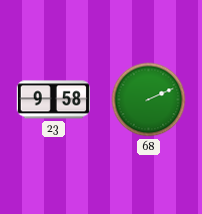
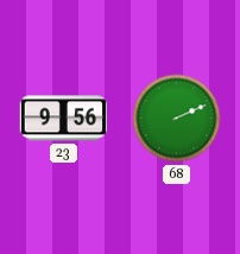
23: 9:58 -> 9:56 (63, 119)
